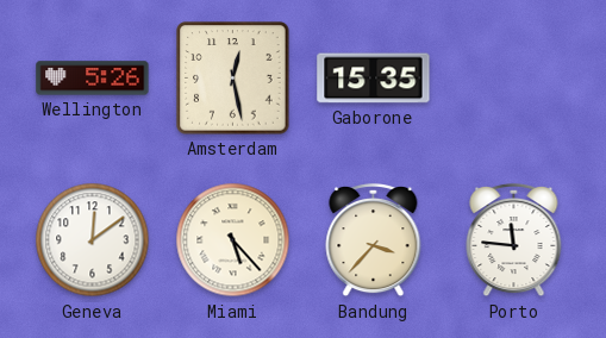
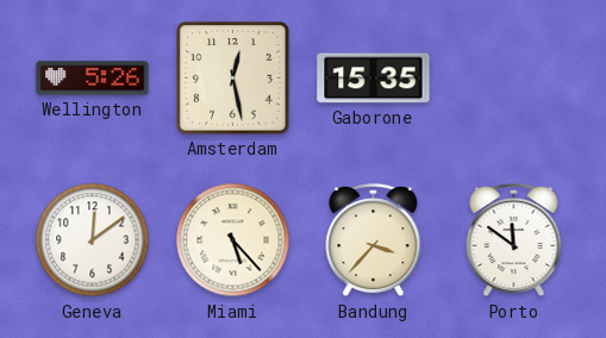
Porto: 11:46 -> 11:51 (514, 240)
